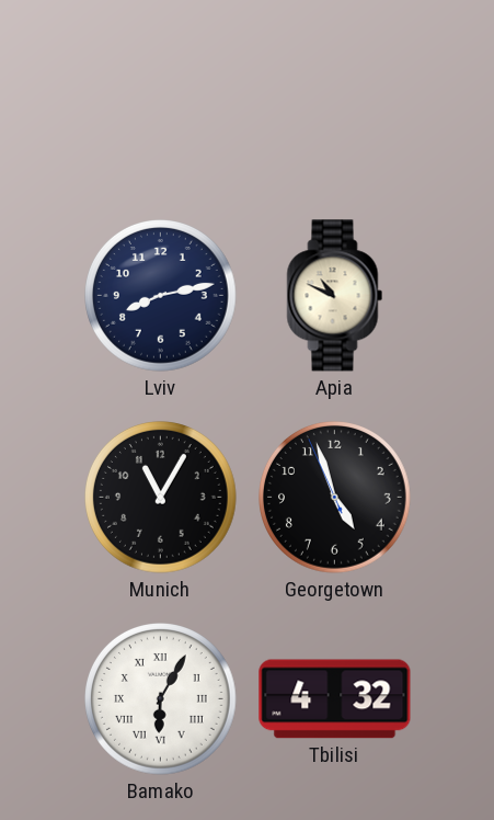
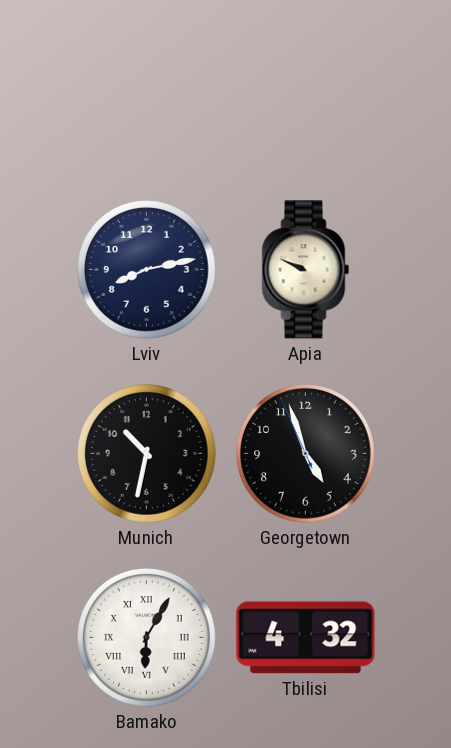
Apia: 10:49 -> 9:49 (306, 270)
Munich: 11:05 -> 10:32 (147, 454)
